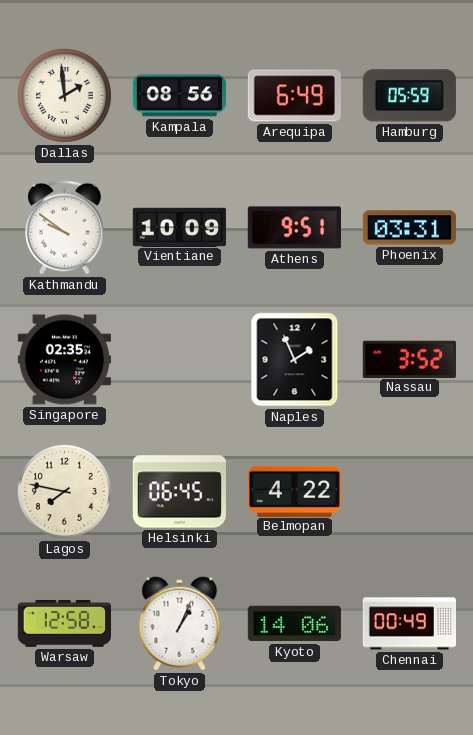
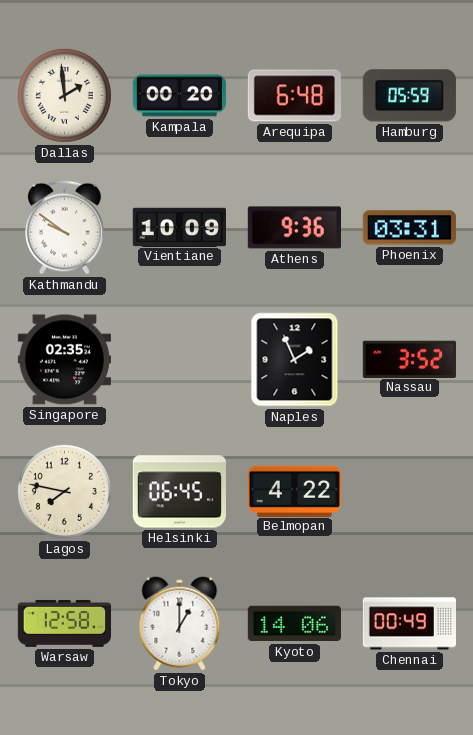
Kampala: 08:56 -> 00:20 (179, 96)
Arequipa: 6:49 -> 6:48 (294, 96)
Athens: 9:51 -> 9:36 (294, 228)
Tokyo: 1:04 -> 1:00 (180, 624)
